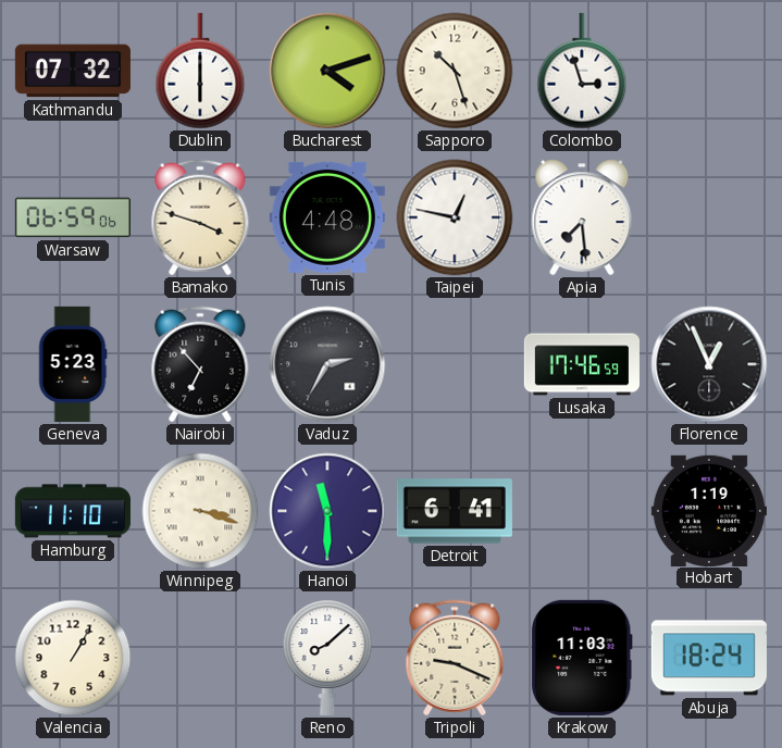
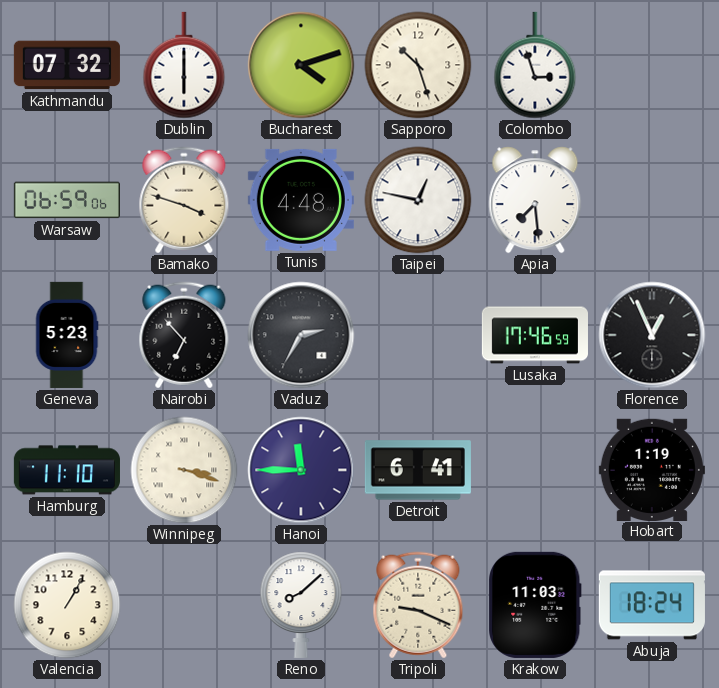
Hanoi: 11:30 -> 11:45 (301, 470)
